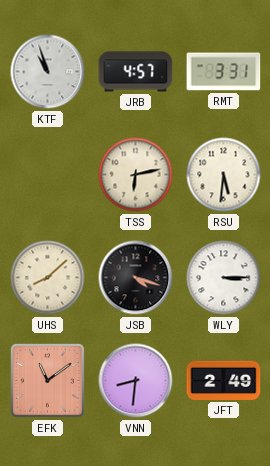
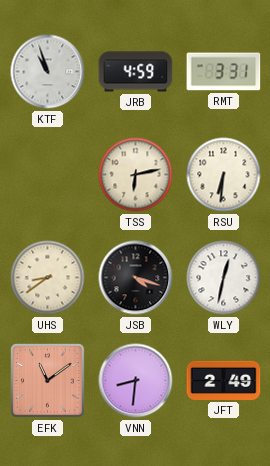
JRB: 4:57 -> 4:59 (136, 72)
RSU: 5:31 -> 6:31 (224, 175)
UHS: 8:08 -> 8:39 (48, 278)
WLY: 3:15 -> 12:32 (224, 278)
